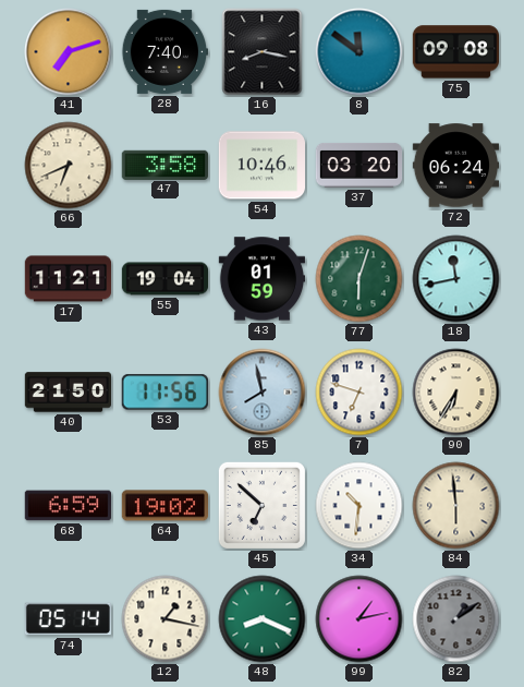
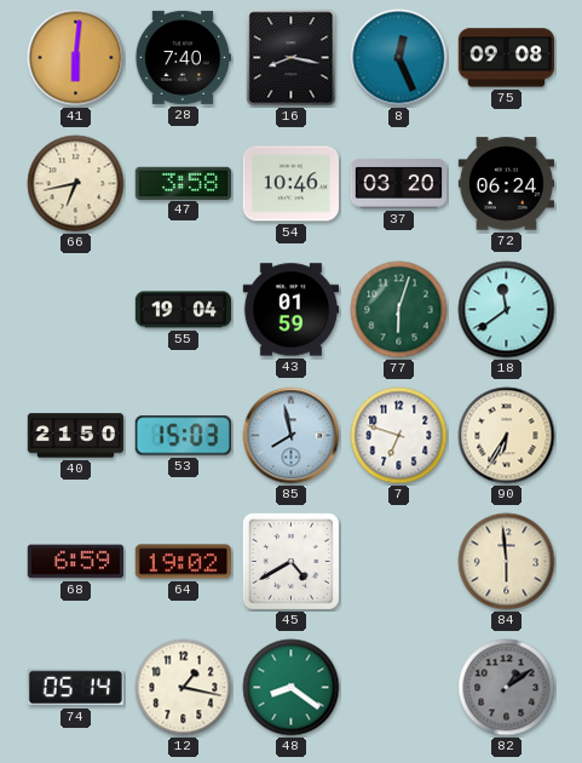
41: 7:12 -> 6:01 (76, 58)
8: 11:51 -> 12:26 (399, 58)
66: 6:41 -> 6:43 (76, 184)
17: 11:21 -> none (69, 279)
18: 11:43 -> 11:39 (507, 310)
53: 11:56 -> 15:03 (183, 436)
45: 6:52 -> 4:40 (290, 561)
34: 10:31 -> none (360, 506)
48: 8:19 -> 8:21 (292, 688)
99: 1:13 -> none (360, 619)
